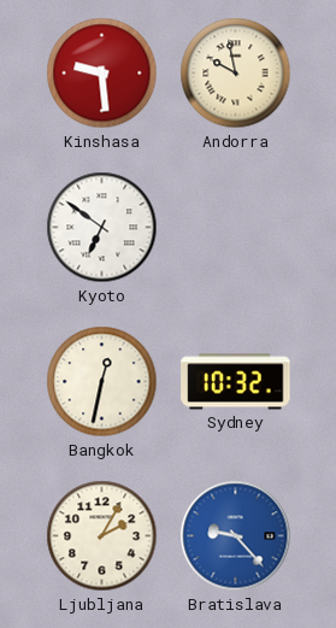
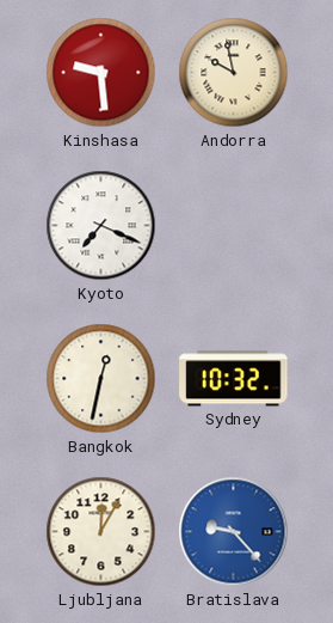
Kyoto: 6:51 -> 7:19 (101, 226)
Ljubljana: 2:05 -> 12:05 (101, 532)
